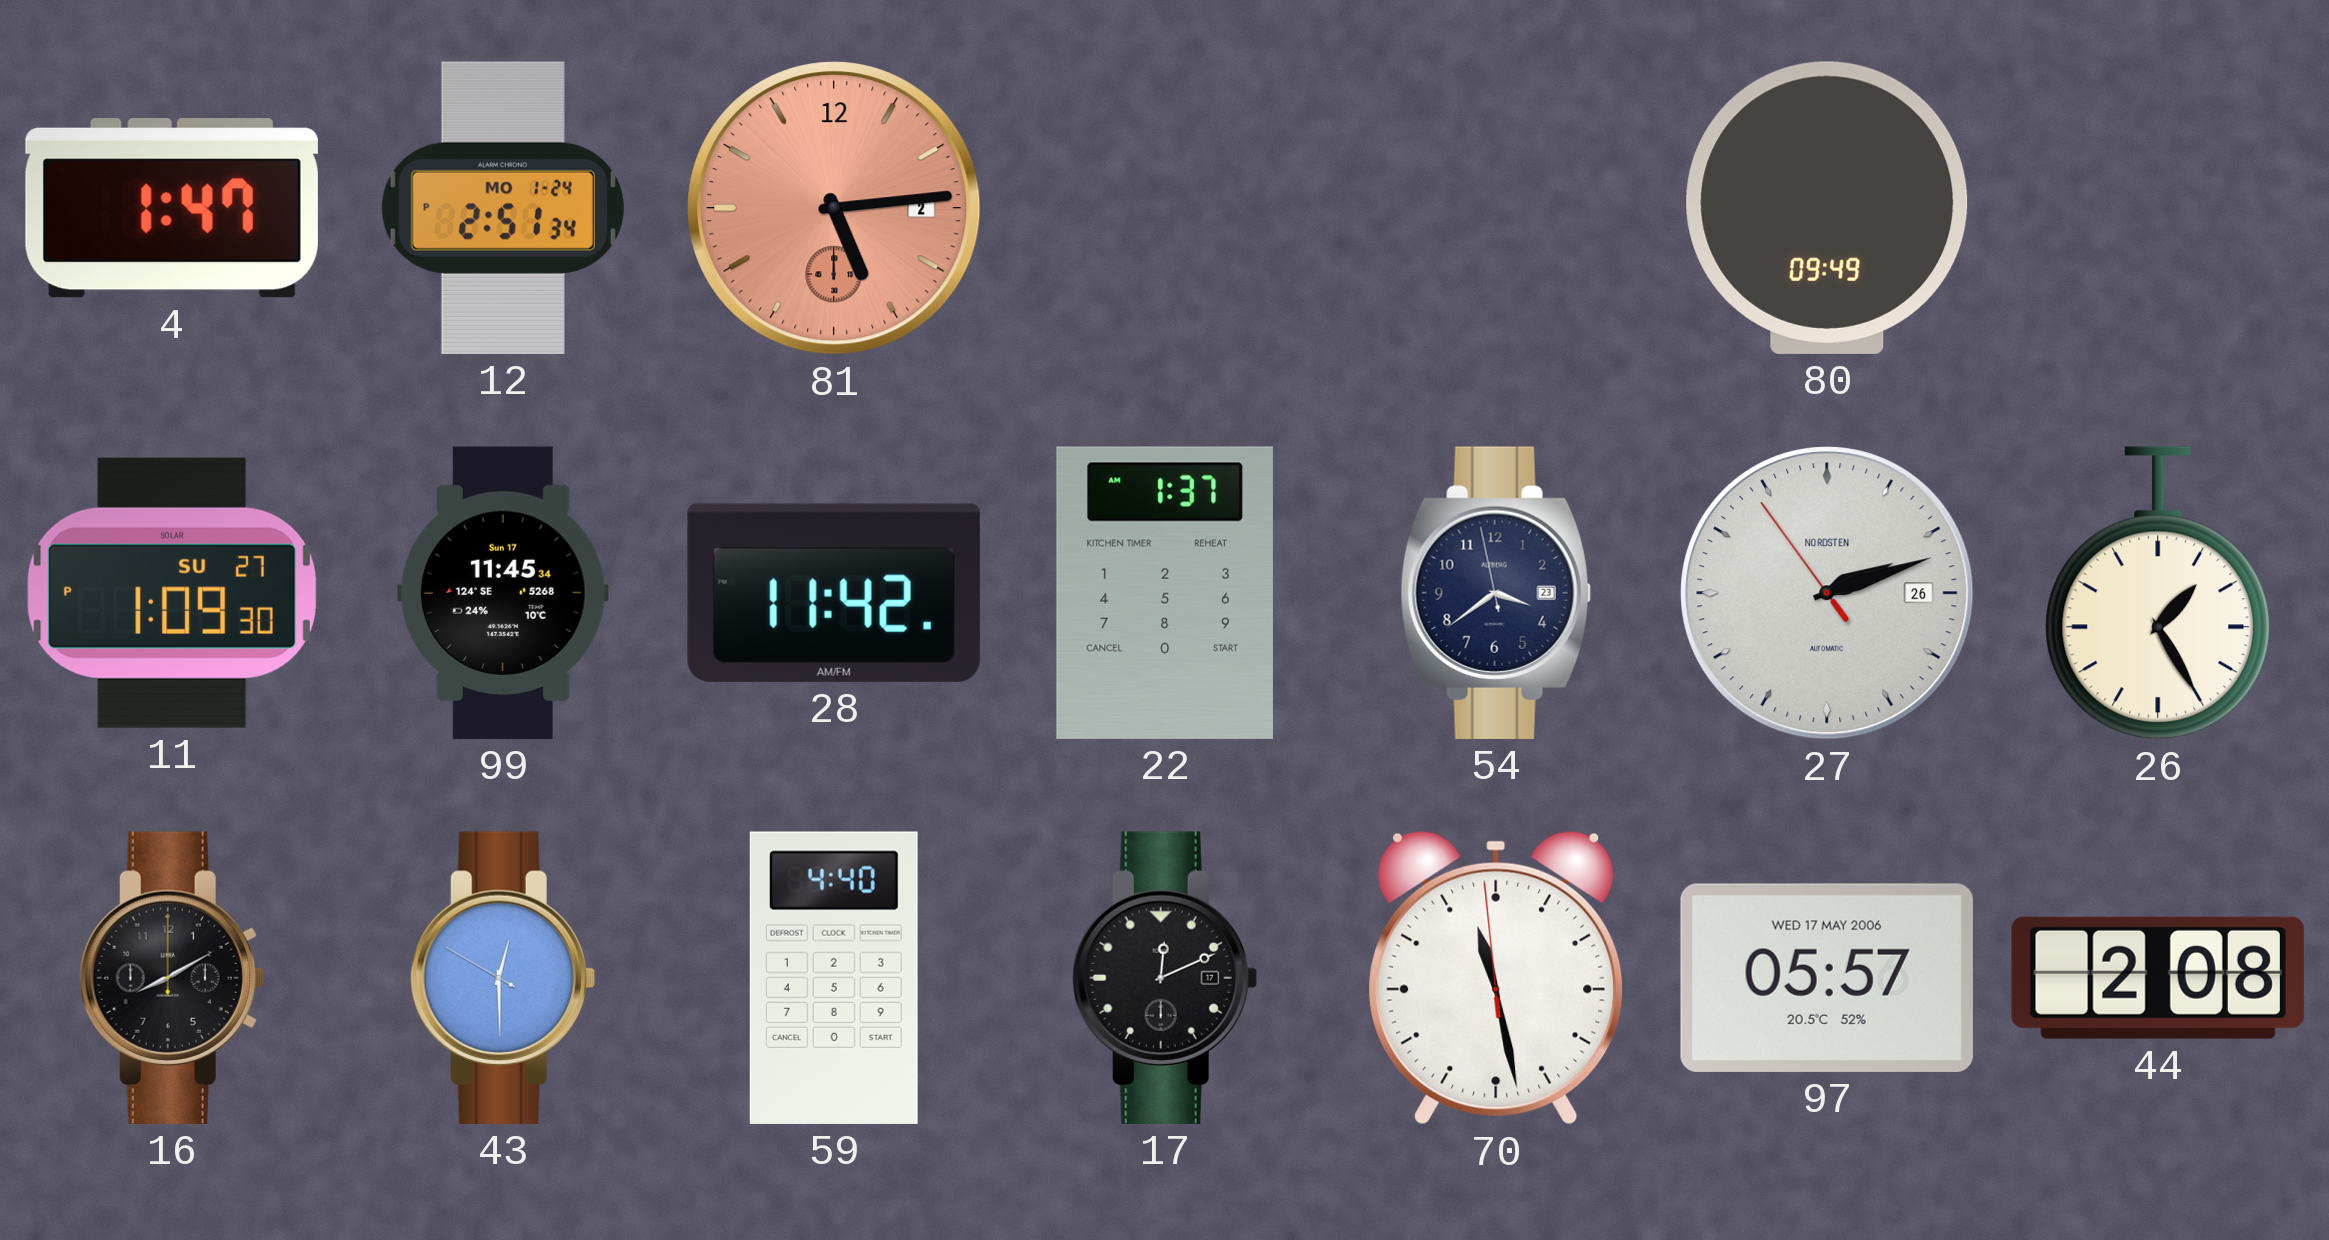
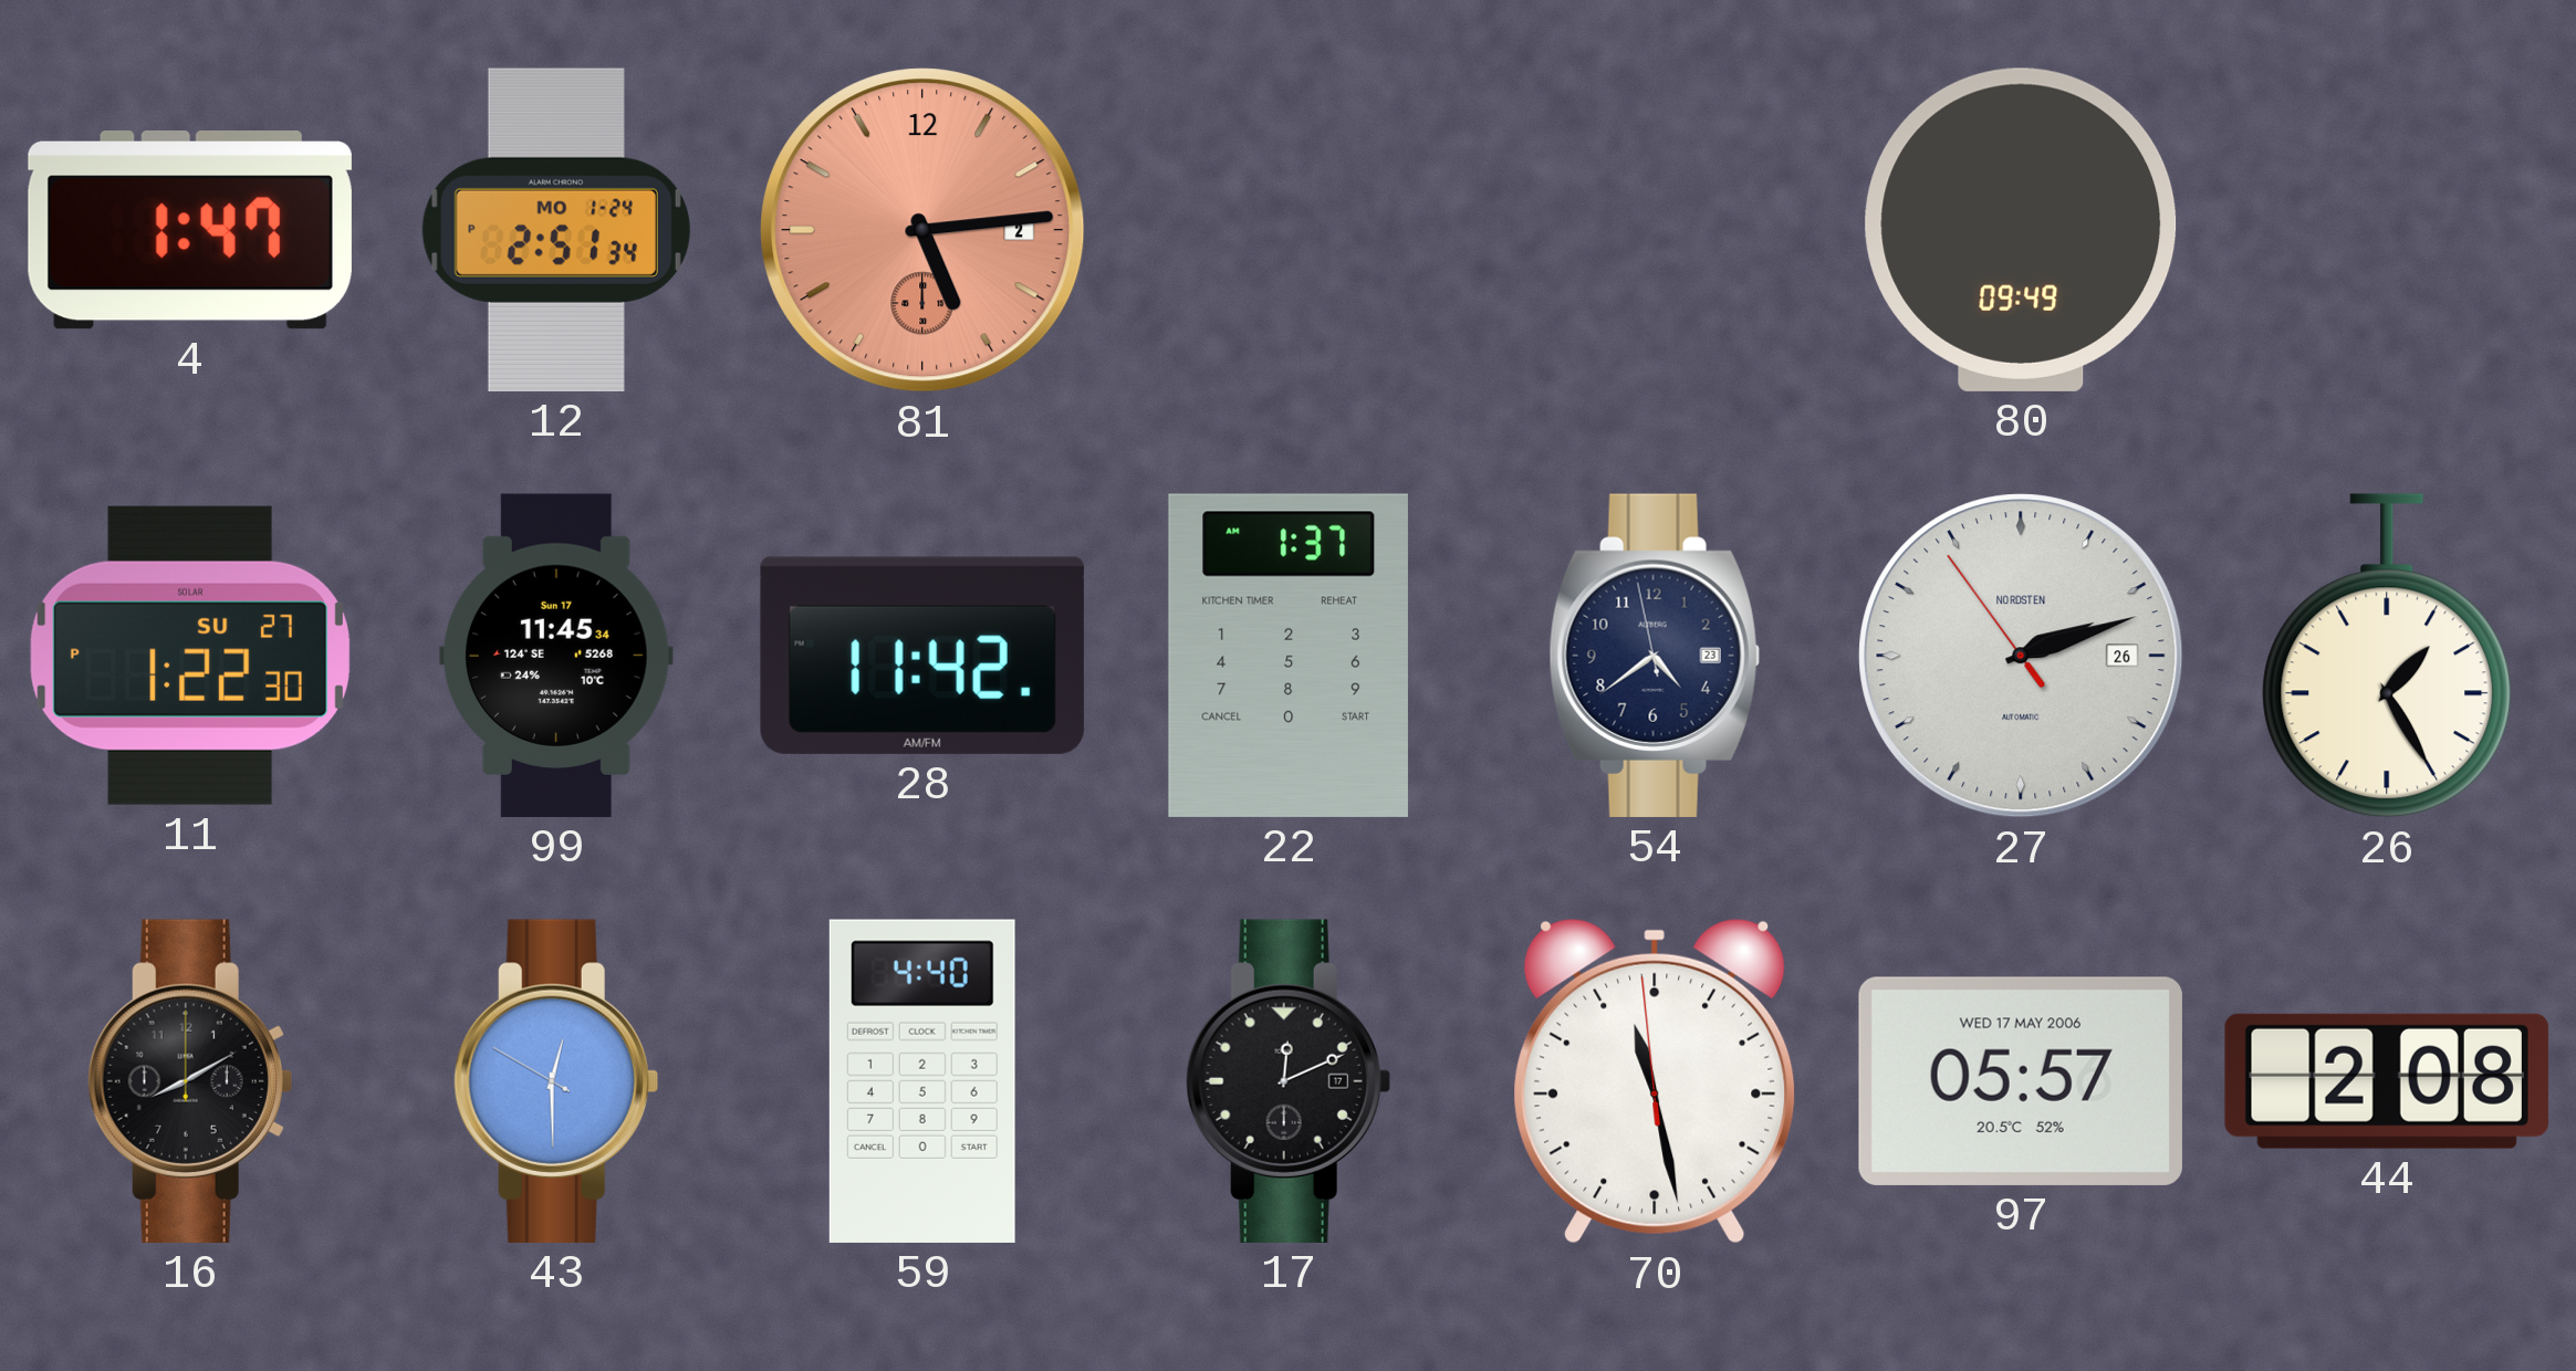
11: 1:09 -> 1:22 (190, 656)
54: 3:38 -> 4:38 (1655, 656)
